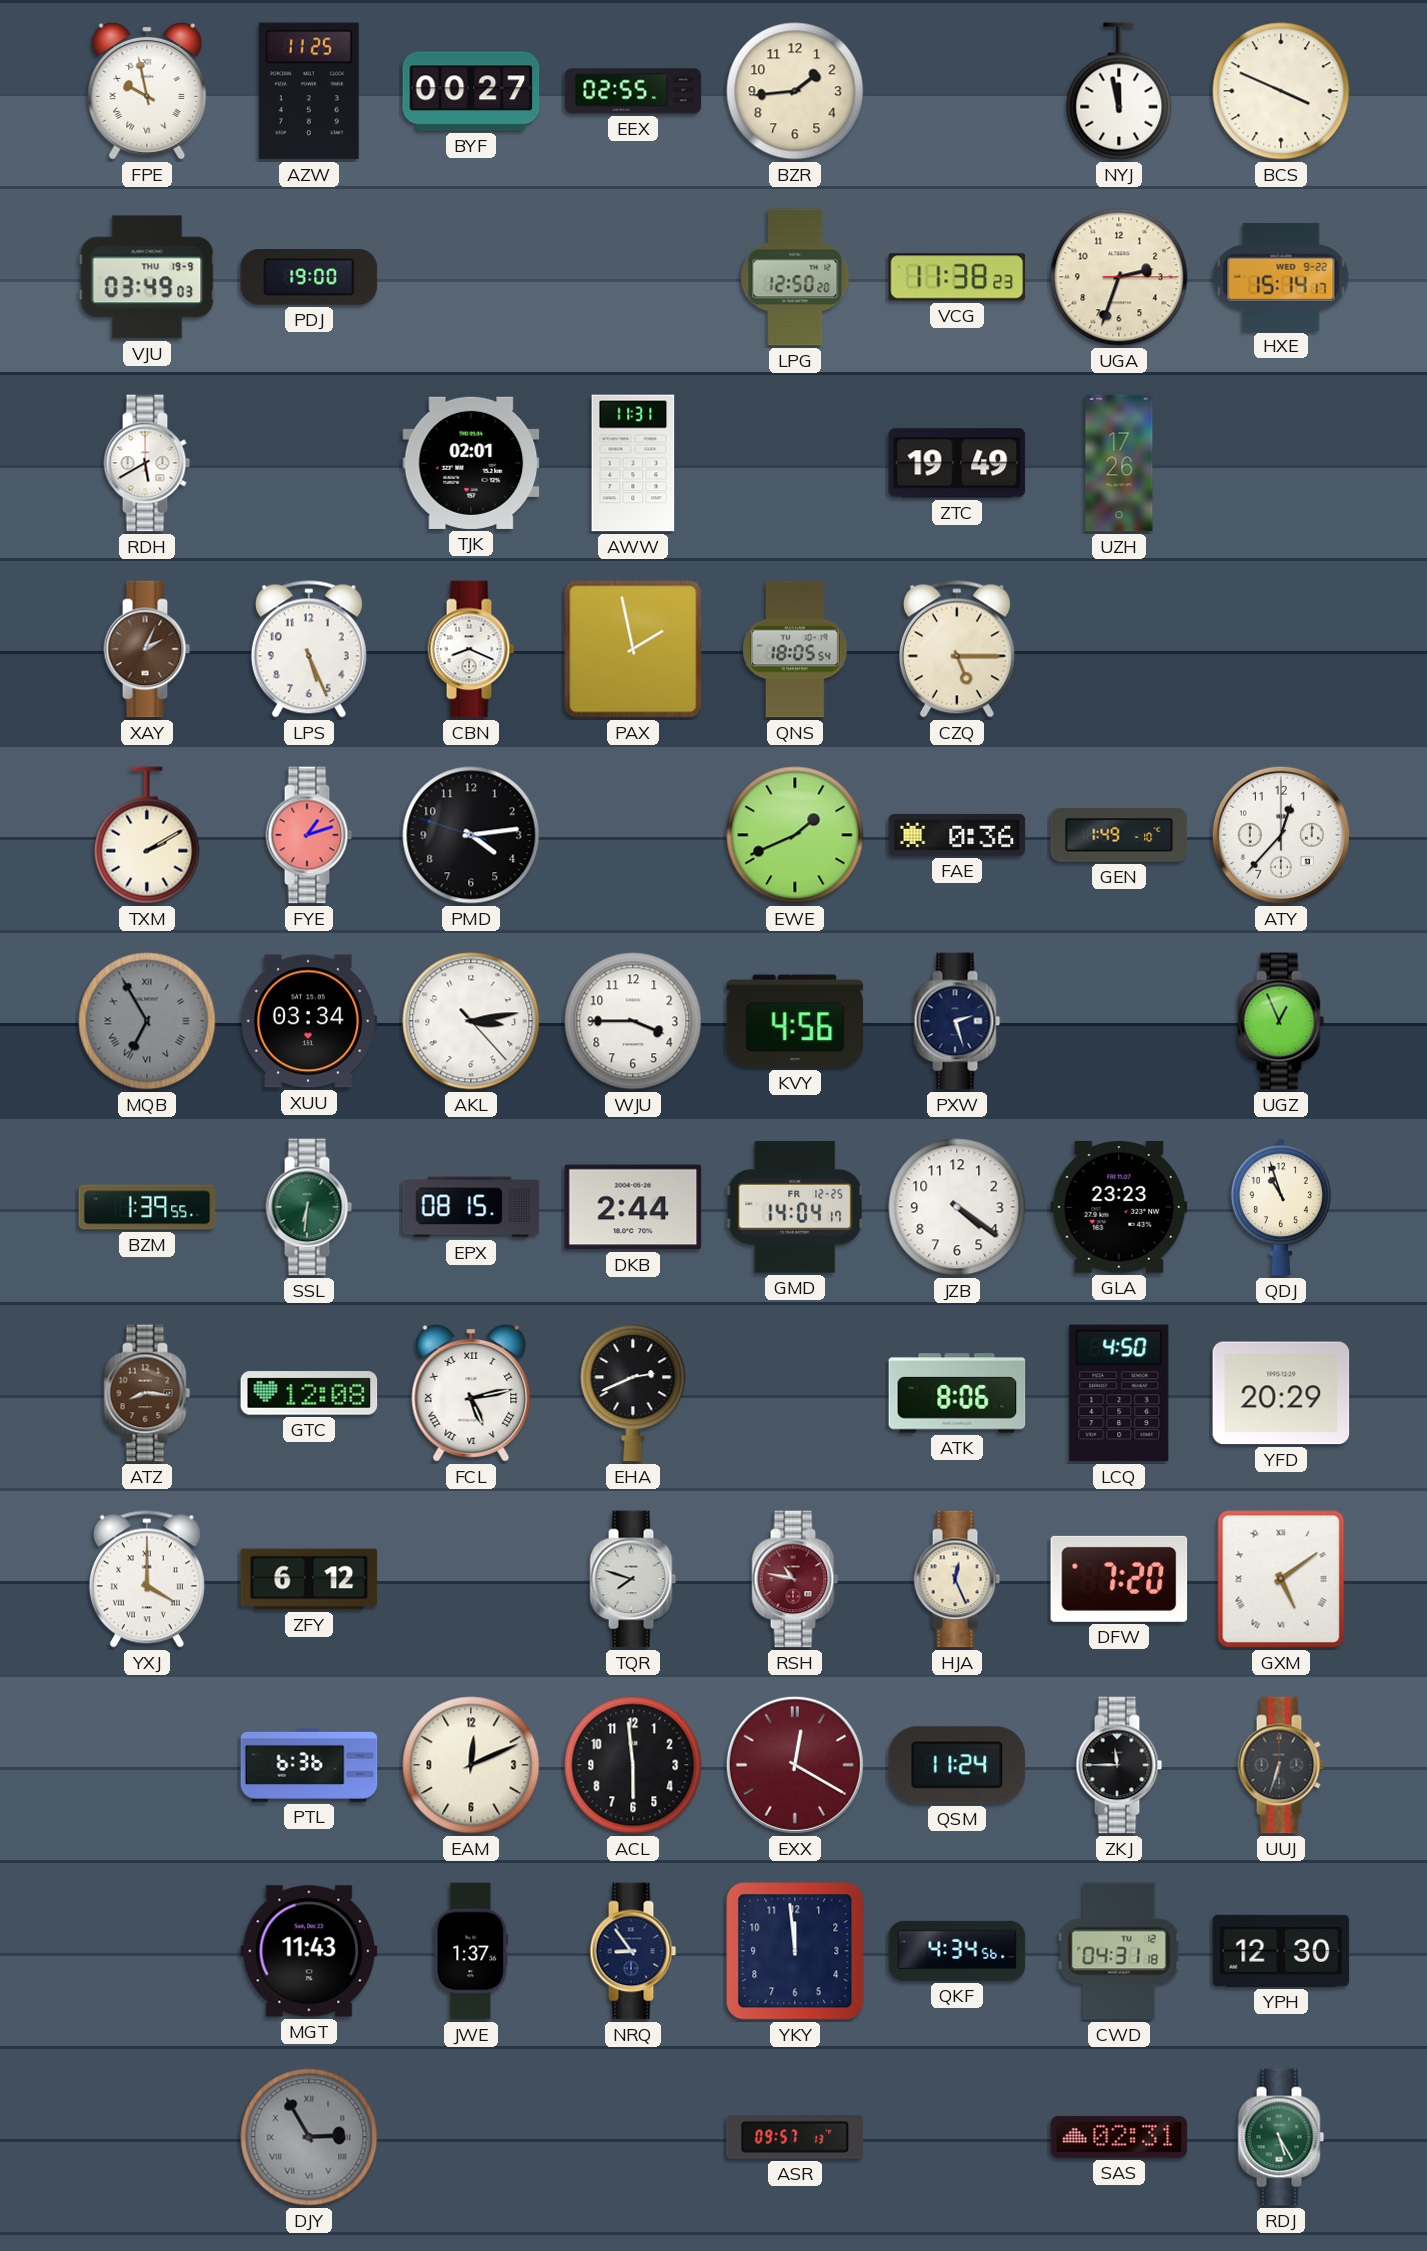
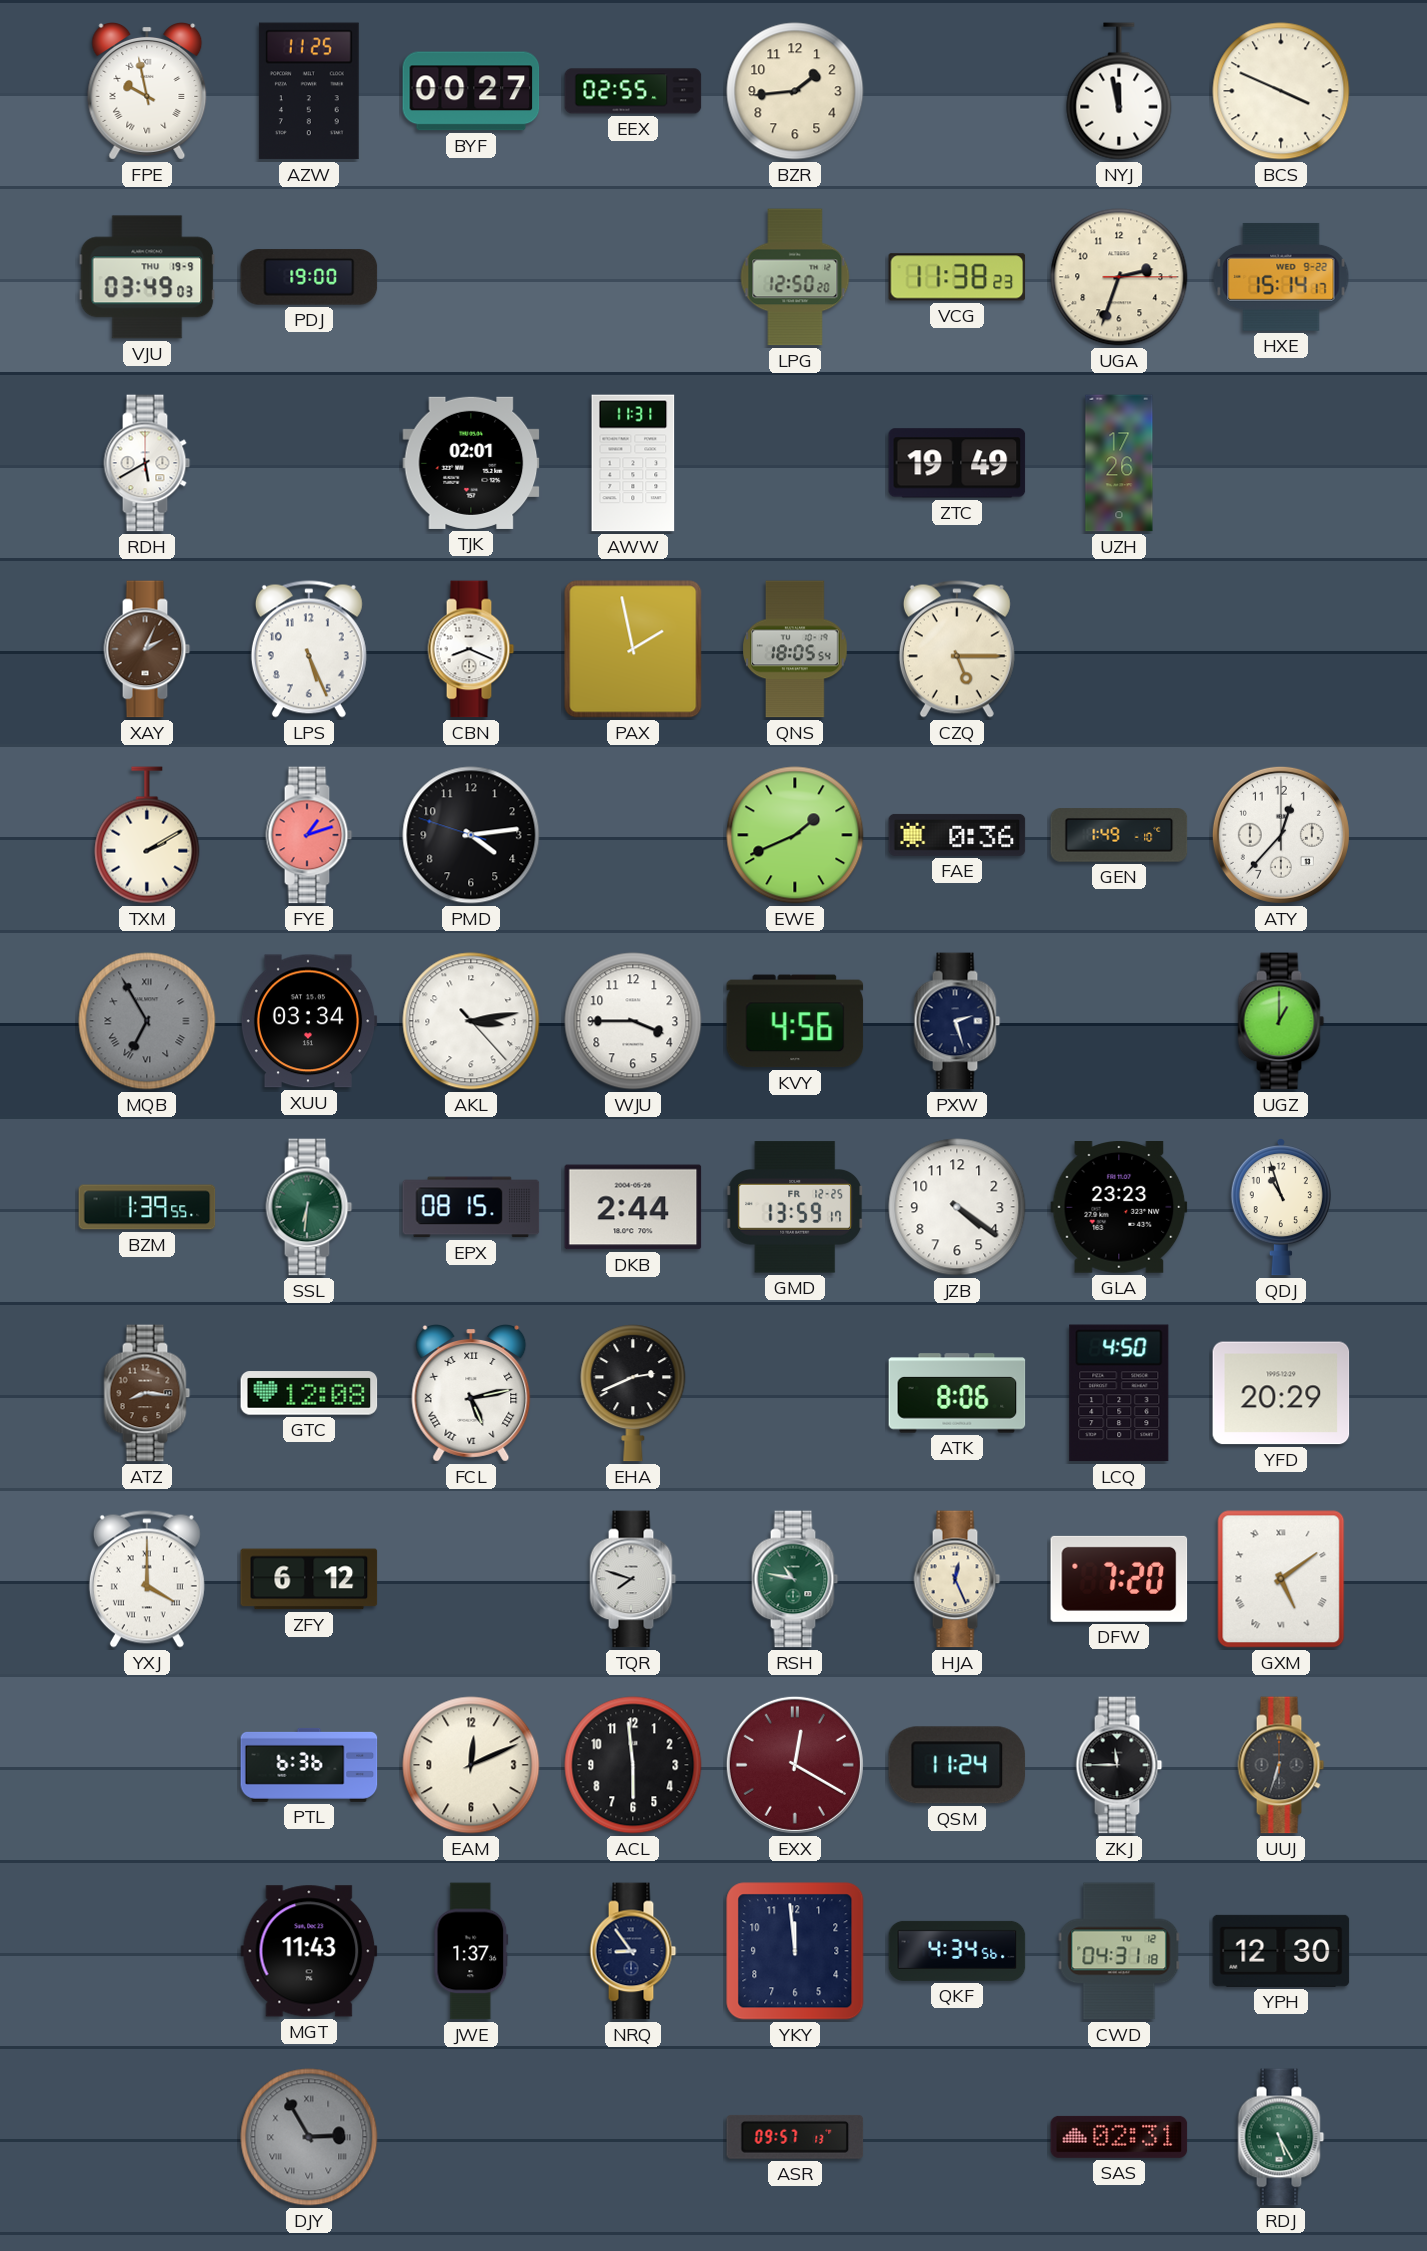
UGZ: 12:56 -> 1:00 (1281, 1021)
GMD: 14:04 -> 13:59 (796, 1207)
RSH dial: burgundy -> green (795, 1579)
